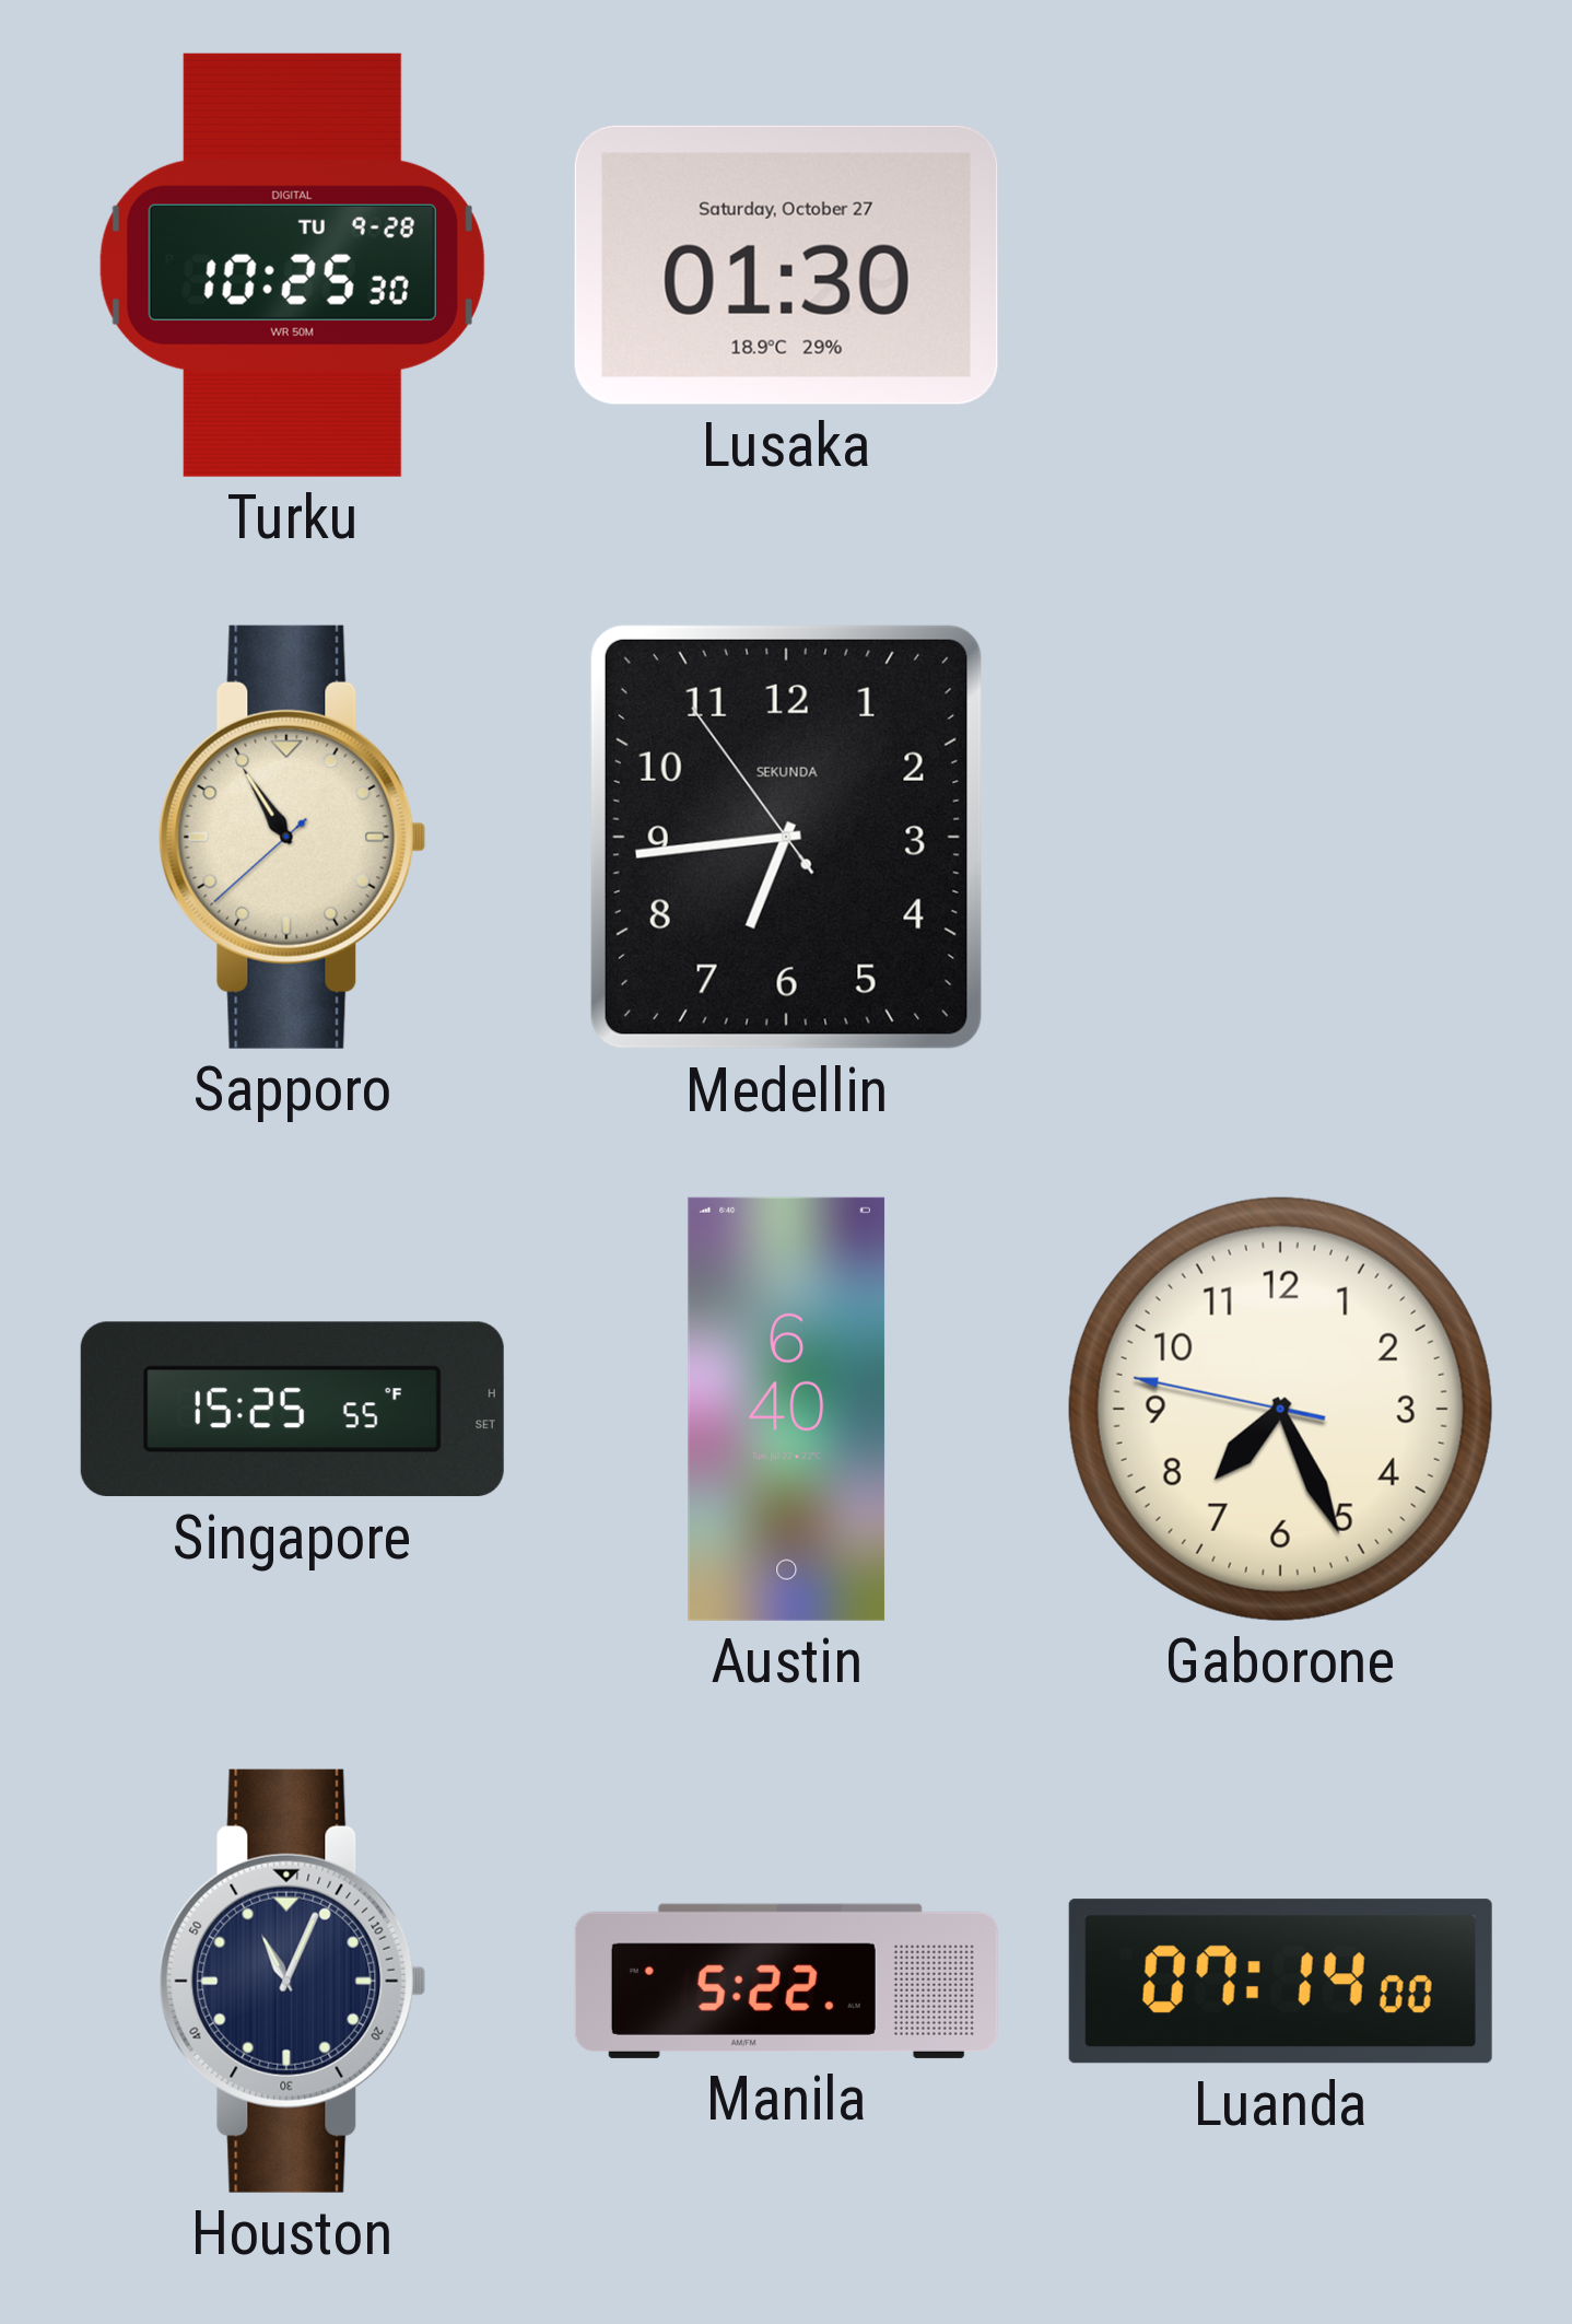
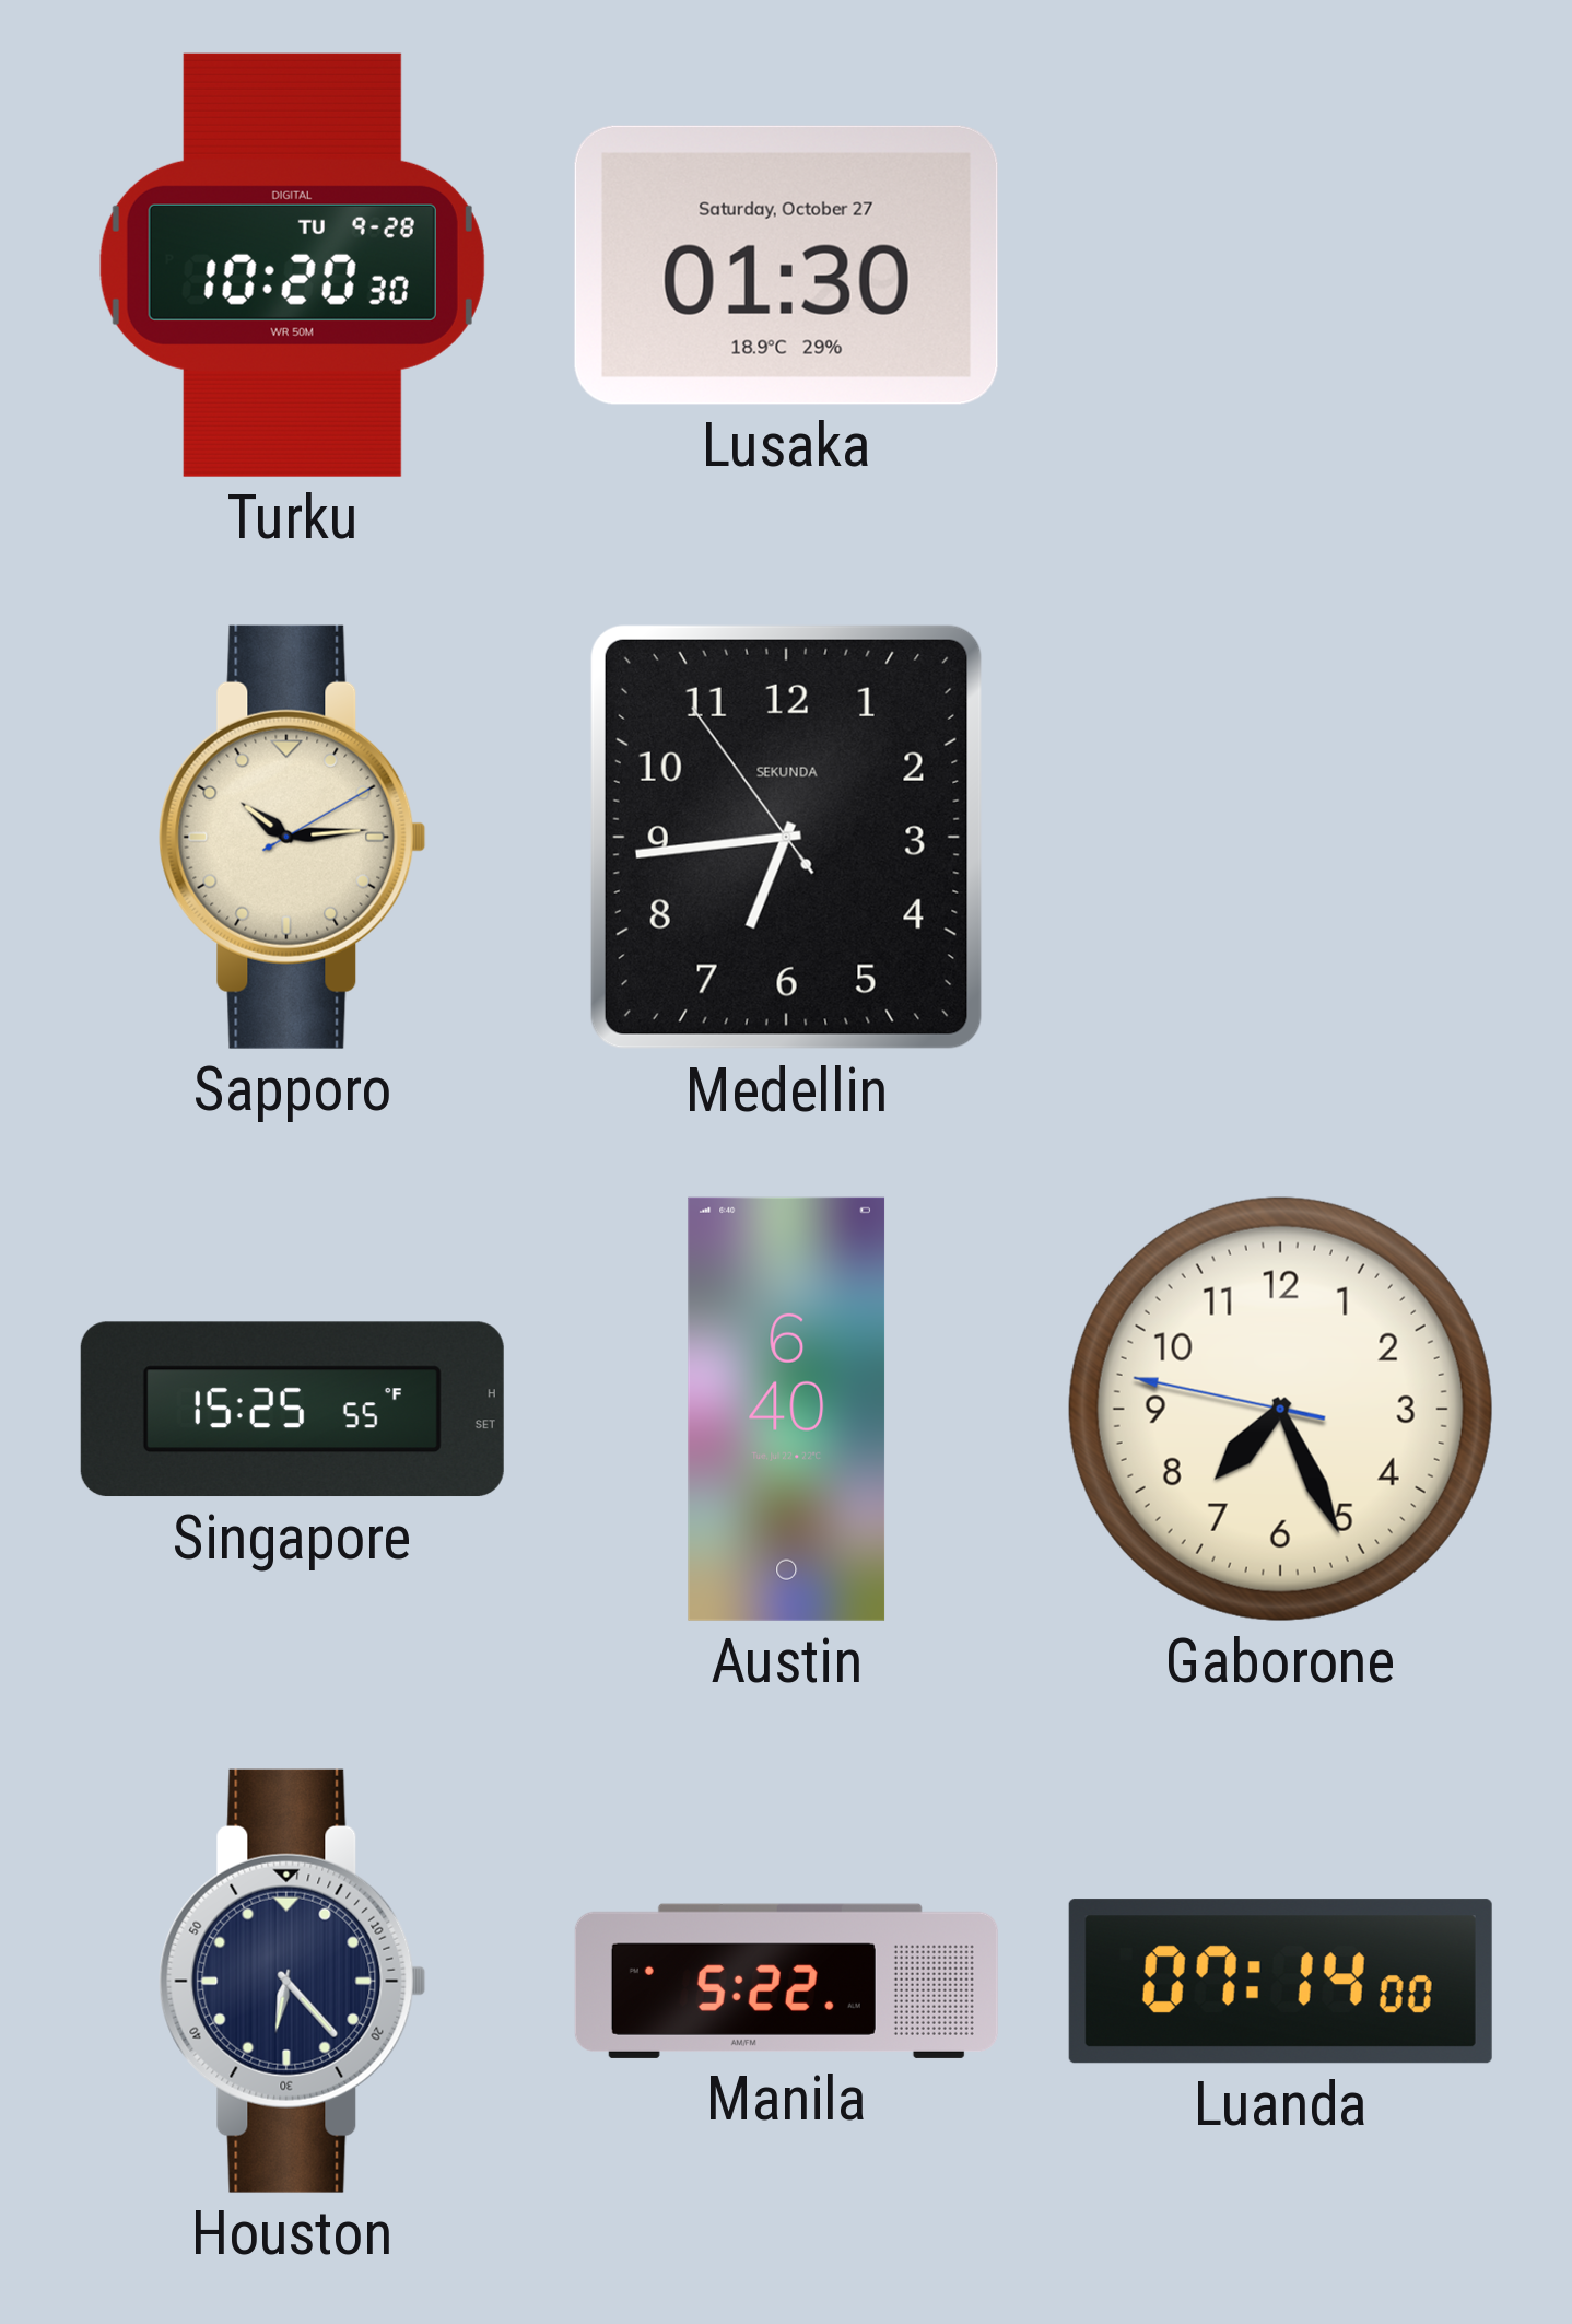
Turku: 10:25 -> 10:20 (292, 265)
Sapporo: 10:54 -> 10:14 (293, 837)
Houston: 11:04 -> 6:23 (293, 1981)
